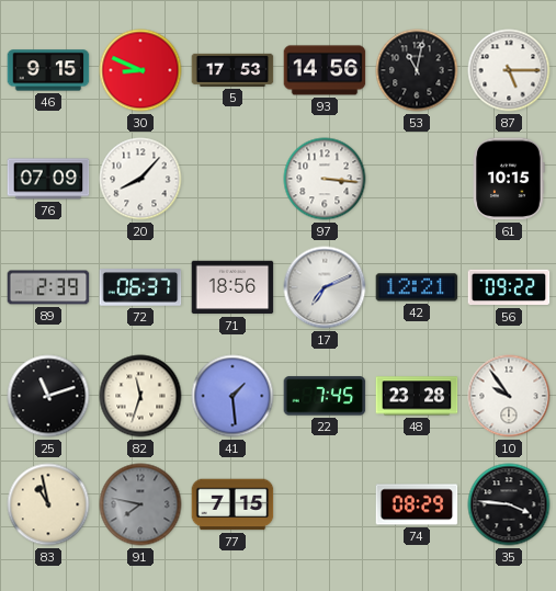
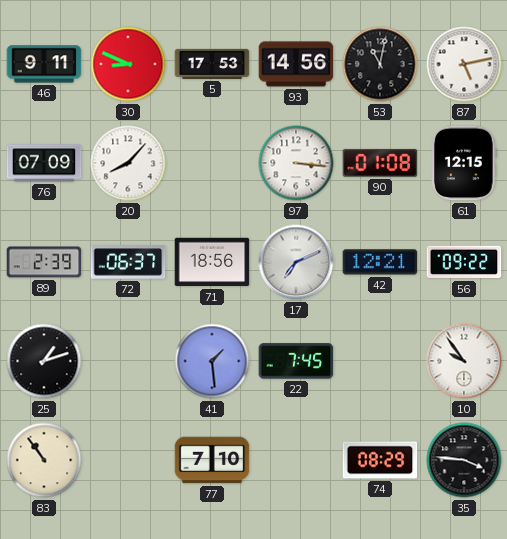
46: 9:15 -> 9:11 (44, 64)
87: 5:15 -> 5:13 (464, 64)
90: none -> 01:08 (380, 163)
61: 10:15 -> 12:15 (464, 163)
25: 11:12 -> 1:12 (44, 361)
82: 11:33 -> none (140, 396)
48: 23:28 -> none (417, 396)
83: 10:58 -> 10:54 (44, 460)
91: 7:47 -> none (140, 504)
77: 7:15 -> 7:10 (212, 460)
